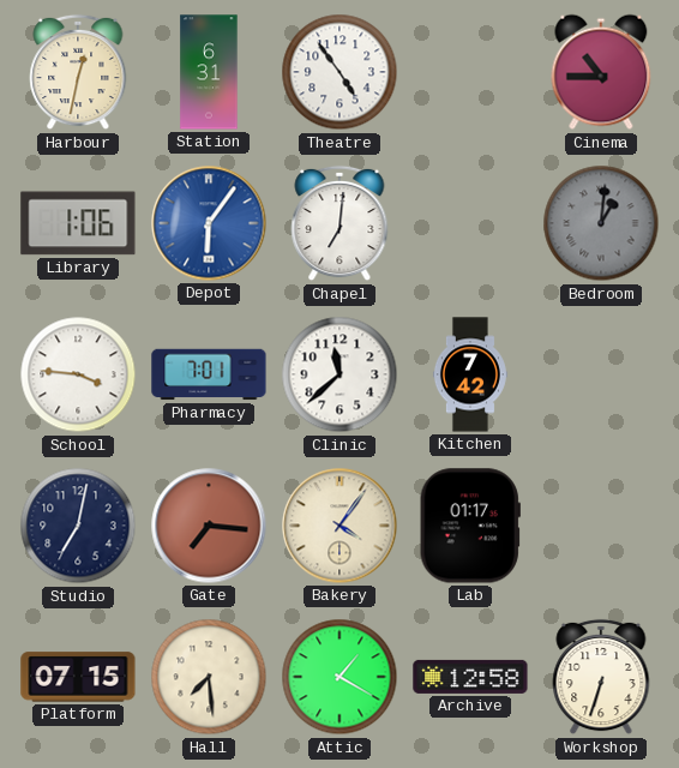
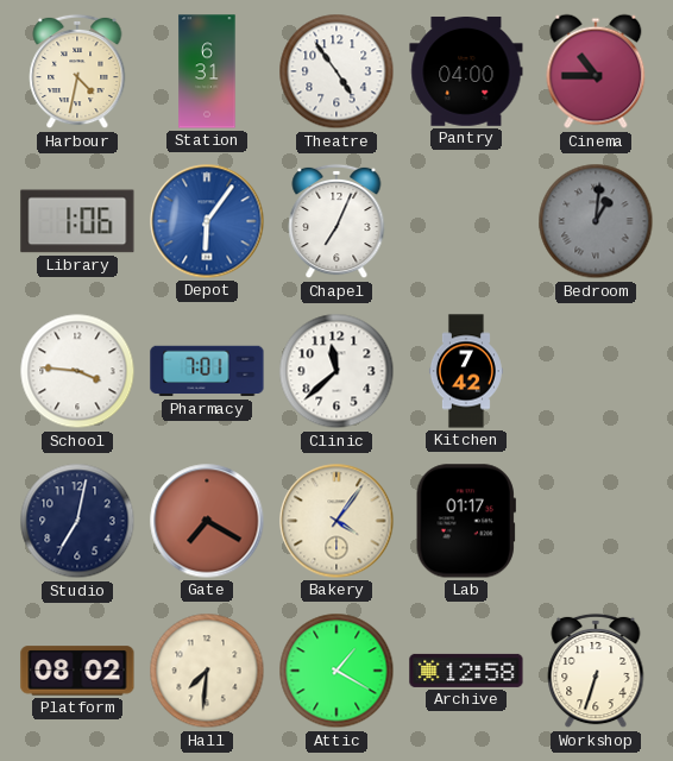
Harbour: 12:32 -> 4:32 (77, 71)
Pantry: none -> 04:00 (466, 73)
Chapel: 7:01 -> 7:04 (336, 221)
Gate: 7:16 -> 7:20 (207, 521)
Platform: 07:15 -> 08:02 (77, 671)
Hall: 7:29 -> 7:31 (207, 671)
